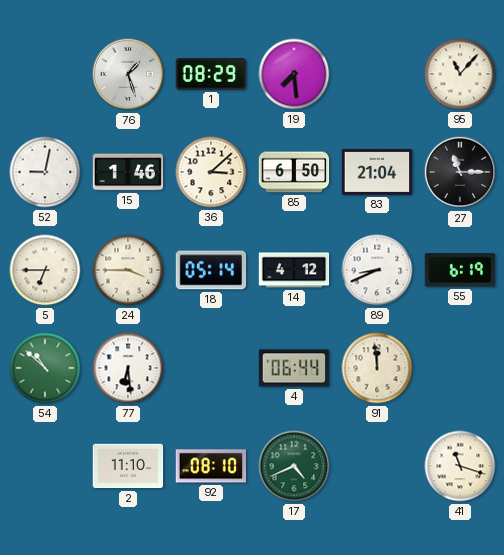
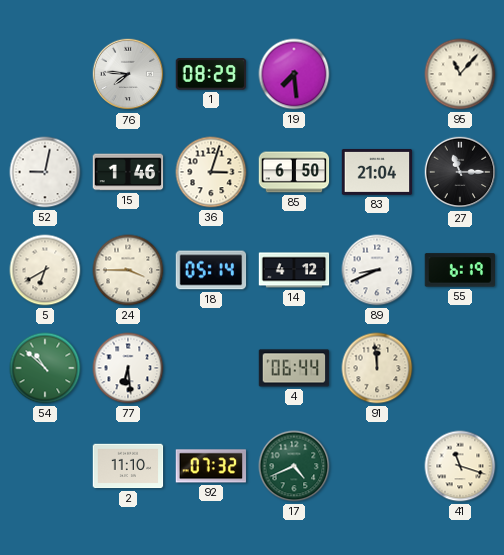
76: 1:27 -> 7:46 (128, 74)
36: 3:08 -> 3:03 (211, 172)
5: 6:45 -> 6:40 (45, 270)
92: 08:10 -> 07:32 (211, 466)
